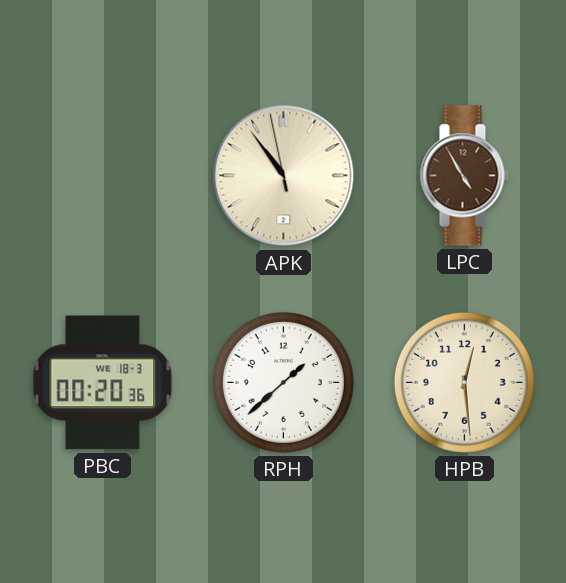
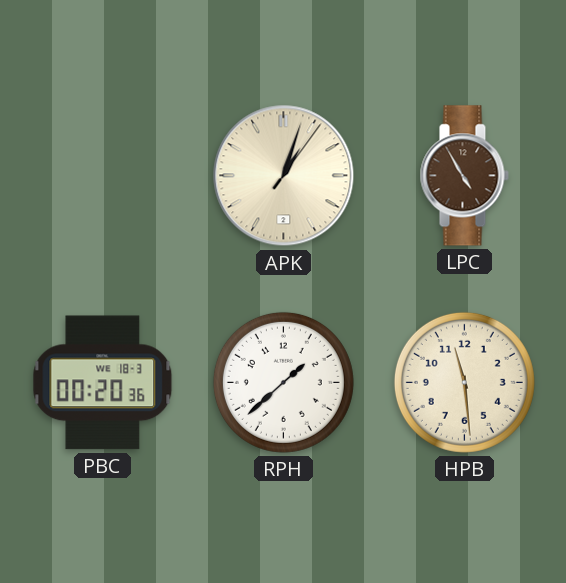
APK: 10:53 -> 1:03 (284, 176)
HPB: 12:29 -> 11:29 (464, 382)
